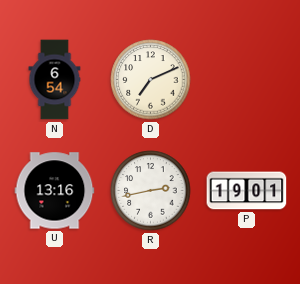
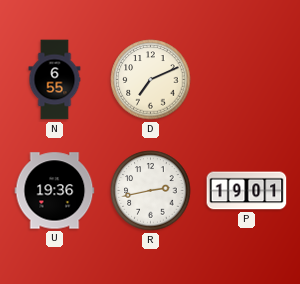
N: 6:54 -> 6:55 (55, 80)
U: 13:16 -> 19:36 (55, 191)
